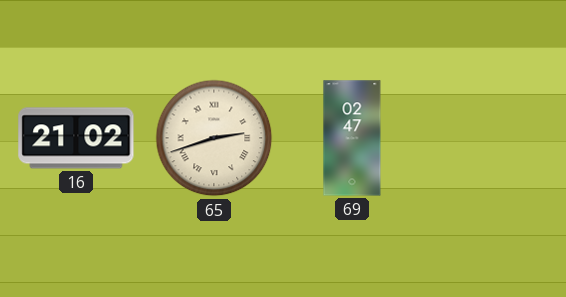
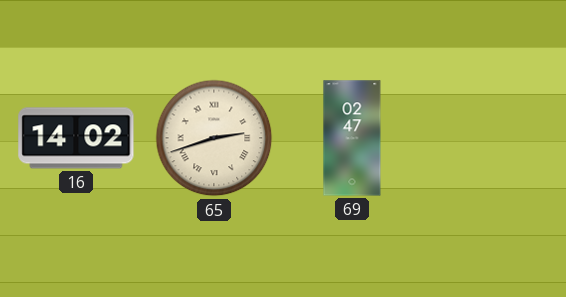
16: 21:02 -> 14:02 (76, 138)
